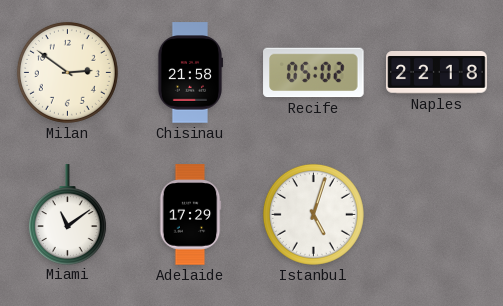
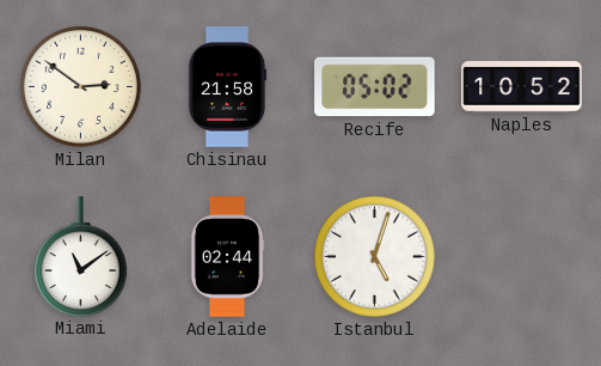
Naples: 22:18 -> 10:52 (522, 87)
Adelaide: 17:29 -> 02:44 (227, 257)
